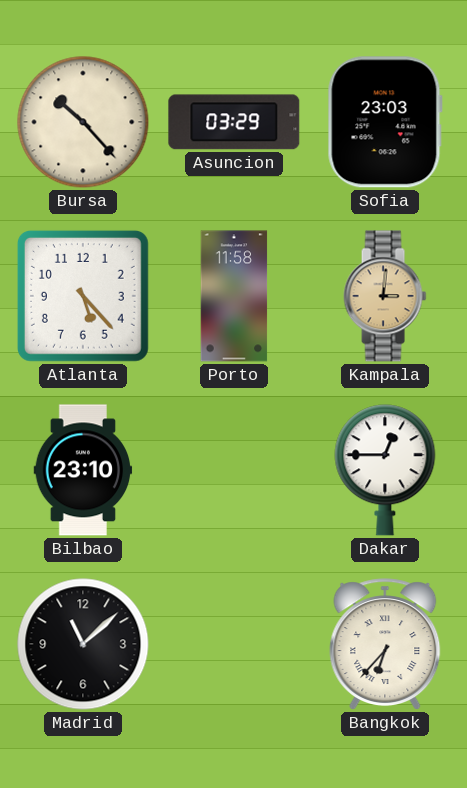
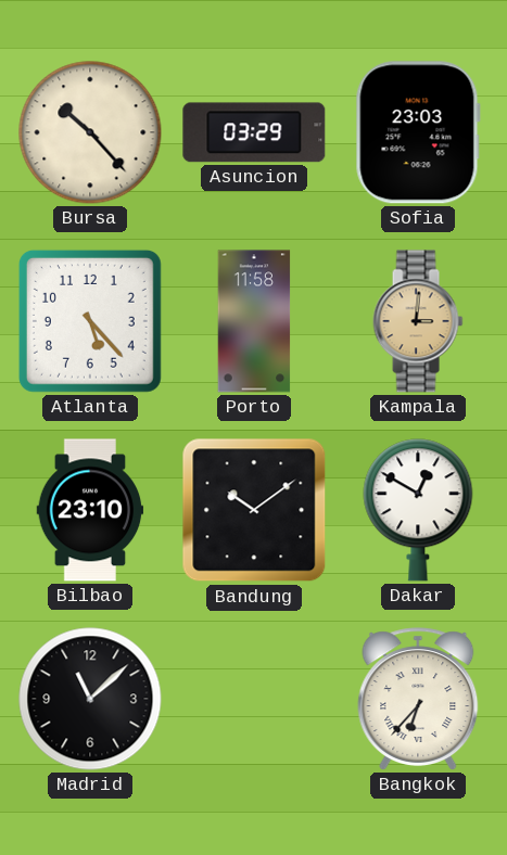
Bandung: none -> 10:09 (254, 510)
Dakar: 12:45 -> 12:50 (418, 510)
